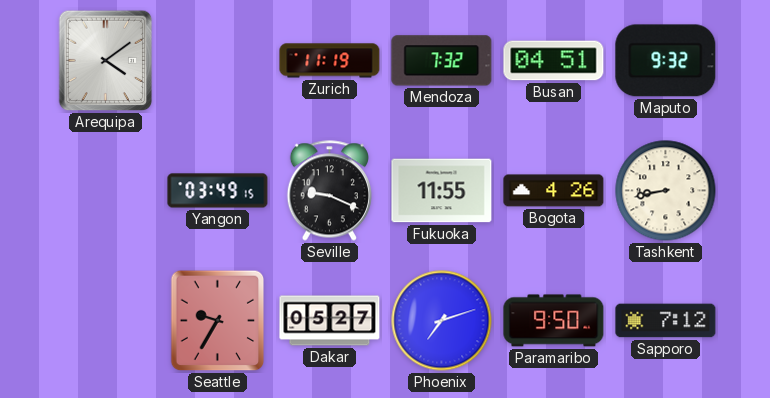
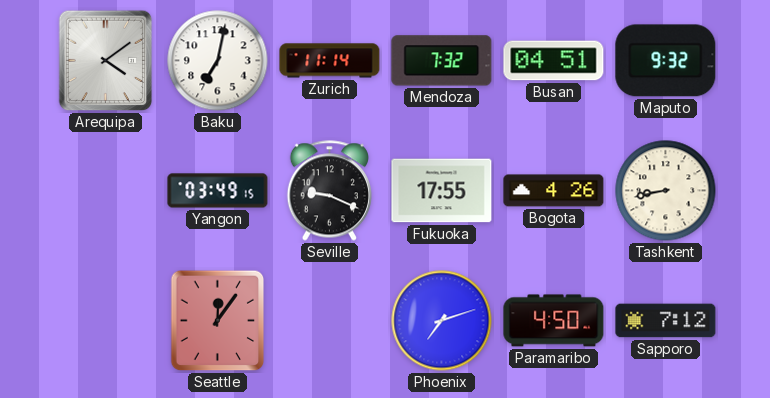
Baku: none -> 7:02 (218, 61)
Zurich: 11:19 -> 11:14 (330, 61)
Fukuoka: 11:55 -> 17:55 (442, 191)
Seattle: 9:35 -> 12:06 (218, 321)
Dakar: 05:27 -> none (330, 321)
Paramaribo: 9:50 -> 4:50 (554, 321)
